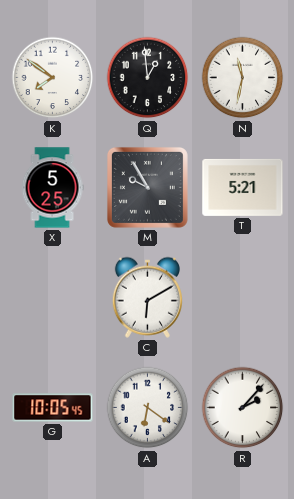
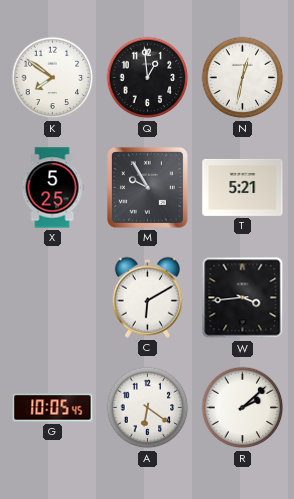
N: 11:32 -> 12:32 (243, 78)
W: none -> 3:44 (243, 298)
R: 2:07 -> 2:08 (243, 408)
